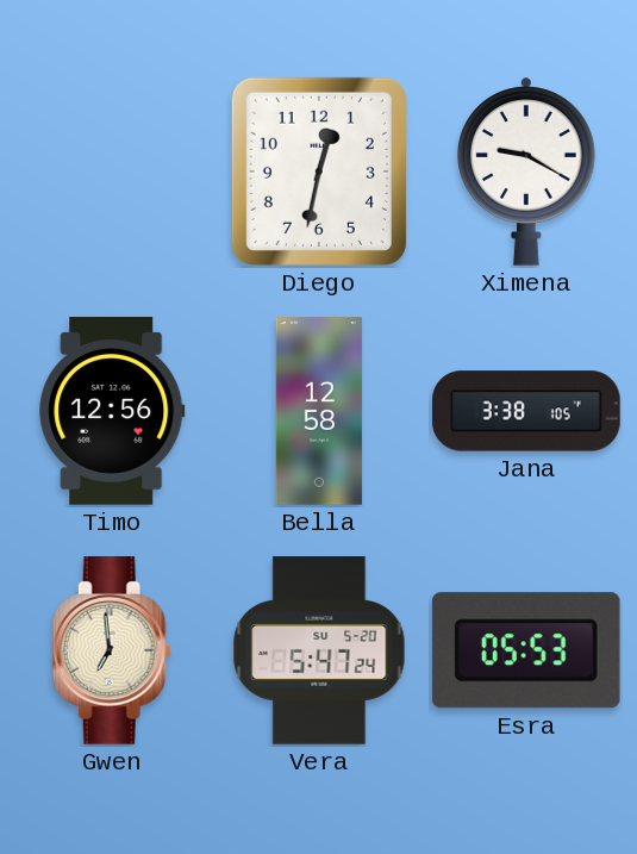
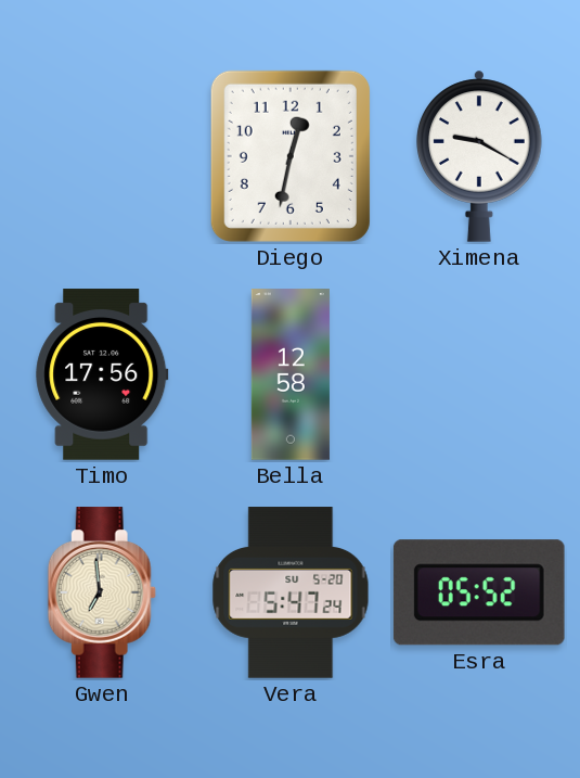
Timo: 12:56 -> 17:56 (102, 374)
Jana: 3:38 -> none (526, 411)
Esra: 05:53 -> 05:52 (479, 592)
